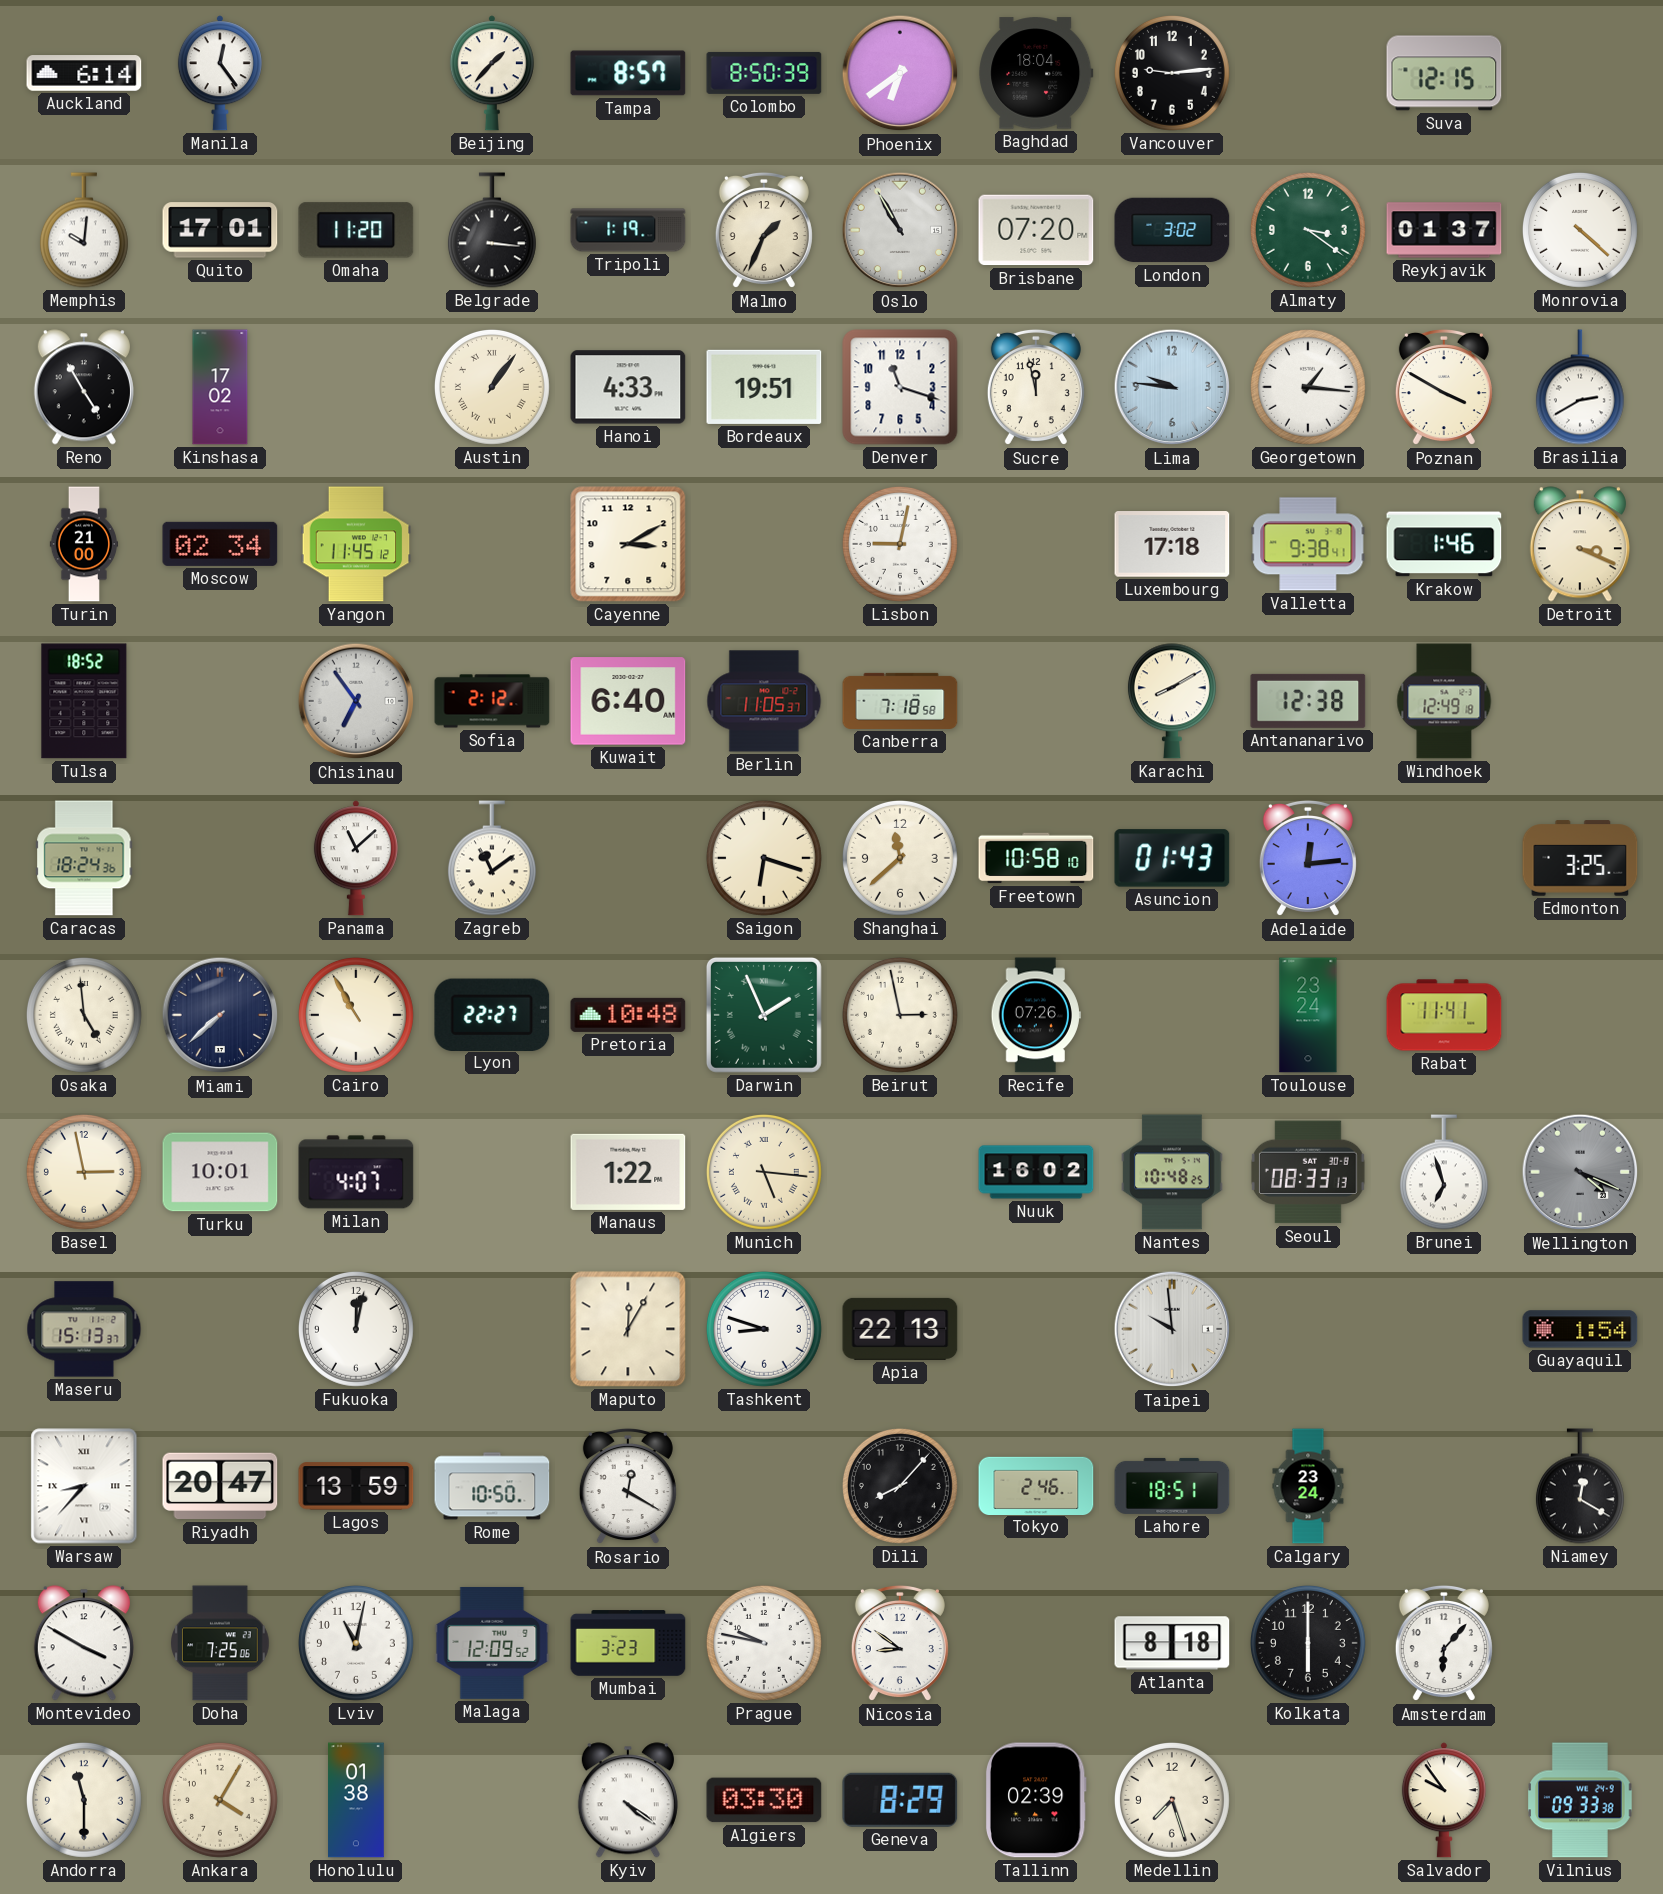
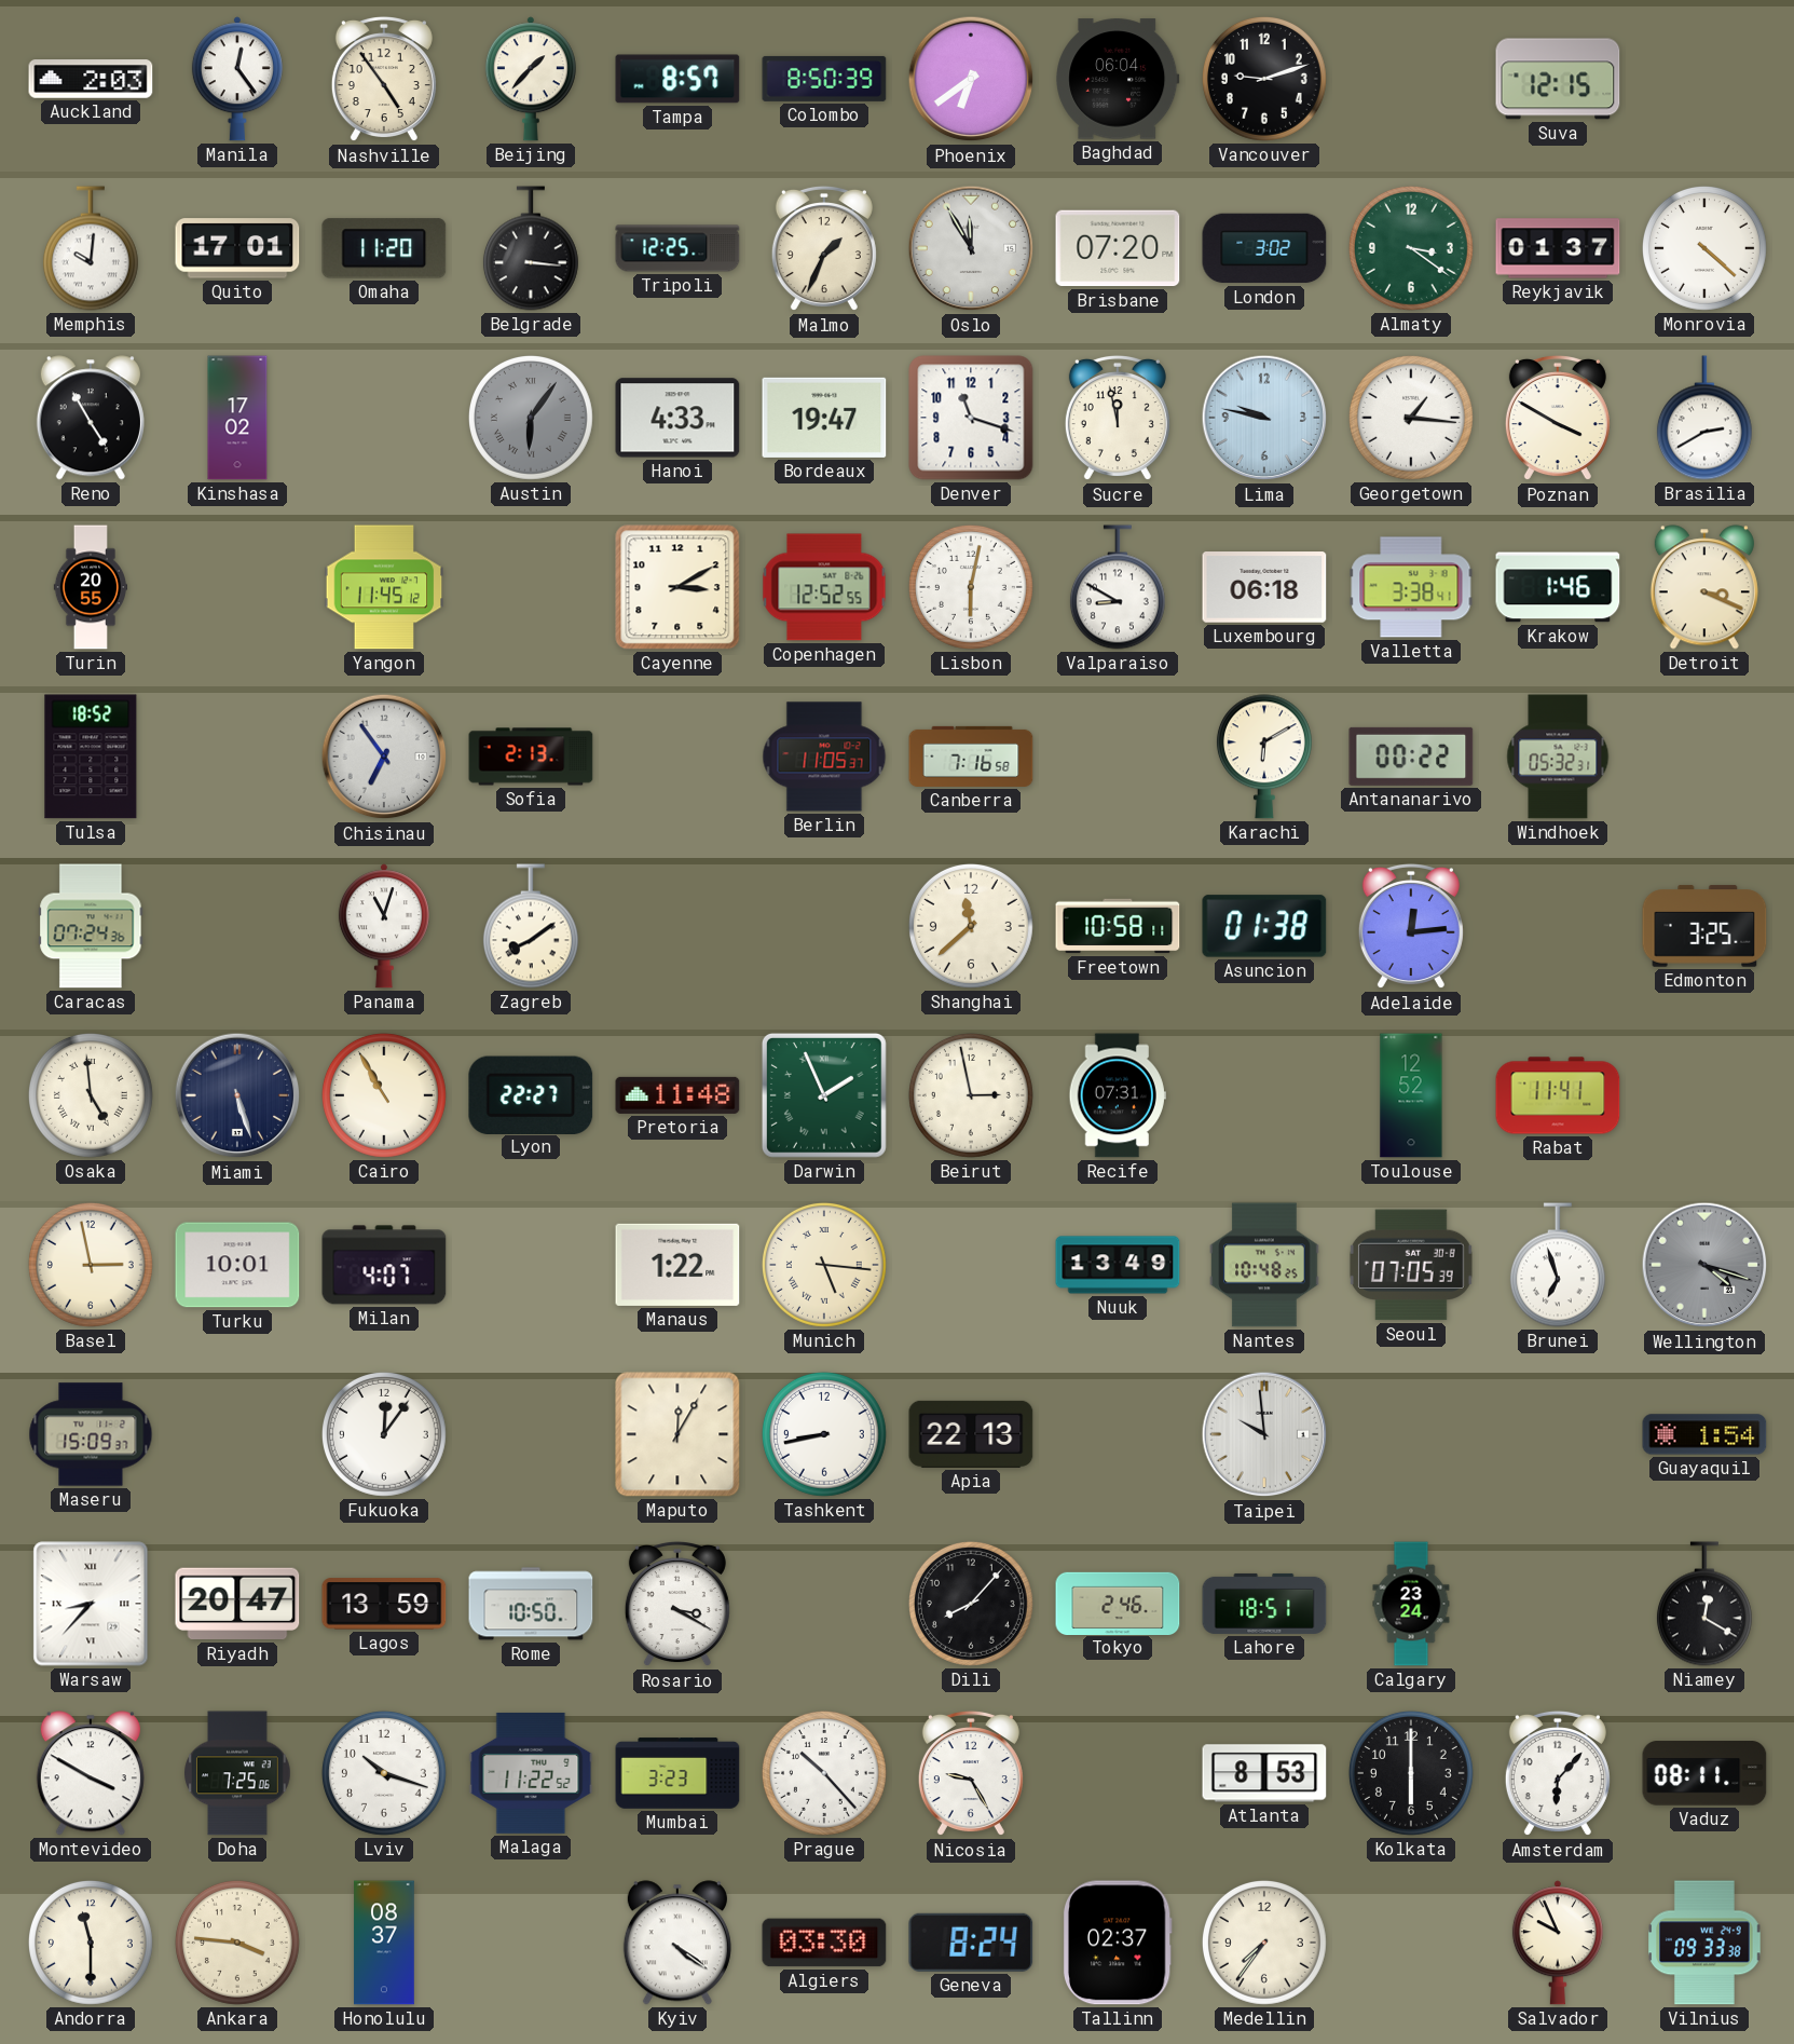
Auckland: 6:14 -> 2:03 (91, 79)
Nashville: none -> 4:54 (384, 79)
Baghdad: 18:04 -> 06:04 (1118, 79)
Vancouver: 9:14 -> 9:12 (1264, 79)
Tripoli: 1:19 -> 12:25 (677, 248)
Oslo: 10:55 -> 11:55 (971, 248)
Austin: 1:06 -> 6:06 (531, 418)
Austin dial: cream -> grey (531, 418)
Bordeaux: 19:51 -> 19:47 (824, 418)
Lima: 9:46 -> 9:47 (1264, 418)
Turin: 21:00 -> 20:55 (90, 587)
Moscow: 02:34 -> none (220, 544)
Copenhagen: none -> 12:52 (824, 587)
Lisbon: 9:02 -> 6:02 (971, 587)
Valparaiso: none -> 8:50 (1118, 587)
Luxembourg: 17:18 -> 06:18 (1264, 587)
Valletta: 9:38 -> 3:38 (1411, 587)
Sofia: 2:12 -> 2:13 (531, 757)
Kuwait: 6:40 -> none (628, 701)
Canberra: 7:18 -> 7:16 (971, 757)
Karachi: 8:10 -> 6:10 (1264, 757)
Antananarivo: 12:38 -> 00:22 (1411, 757)
Windhoek: 12:49 -> 05:32 (1558, 757)
Caracas: 18:24 -> 07:24 (91, 926)
Panama: 11:08 -> 11:03 (384, 926)
Zagreb: 11:09 -> 8:09 (531, 926)
Saigon: 6:18 -> none (764, 858)
Freetown: 10:58:10 -> 10:58:11 (1118, 926)
Asuncion: 01:43 -> 01:38 (1264, 926)
Miami: 7:38 -> 5:27 (237, 1095)
Pretoria: 10:48 -> 11:48 (677, 1095)
Recife: 07:26 -> 07:31 (1118, 1095)
Toulouse: 23:24 -> 12:52 (1411, 1095)
Nuuk: 16:02 -> 13:49 (1118, 1265)
Seoul: 08:33 -> 07:05 (1411, 1265)
Wellington: 4:19 -> 4:18 (1704, 1265)
Maseru: 15:13 -> 15:09 (91, 1434)
Fukuoka: 12:02 -> 12:06 (384, 1434)
Tashkent: 8:48 -> 8:43 (824, 1434)
Rosario: 12:20 -> 3:20 (677, 1604)
Lviv: 11:02 -> 10:18 (384, 1773)
Malaga: 12:09 -> 11:22 (531, 1773)
Prague: 9:47 -> 10:23 (824, 1773)
Nicosia: 8:51 -> 9:25 (971, 1773)
Atlanta: 8:18 -> 8:53 (1264, 1773)
Vaduz: none -> 08:11 (1704, 1773)
Ankara: 4:05 -> 3:46 (237, 1943)
Honolulu: 01:38 -> 08:37 (384, 1943)
Geneva: 8:29 -> 8:24 (971, 1943)
Tallinn: 02:39 -> 02:37 (1118, 1943)
Medellin: 7:27 -> 7:36 (1264, 1943)
Salvador: 9:54 -> 9:56 (1558, 1943)
